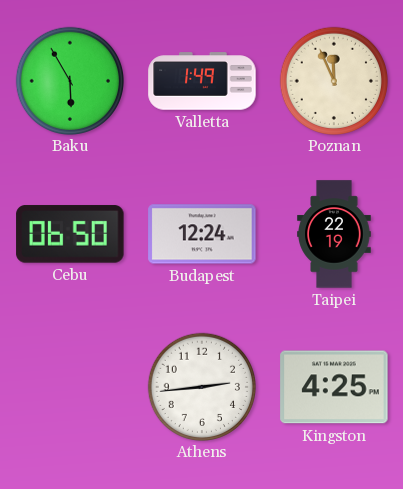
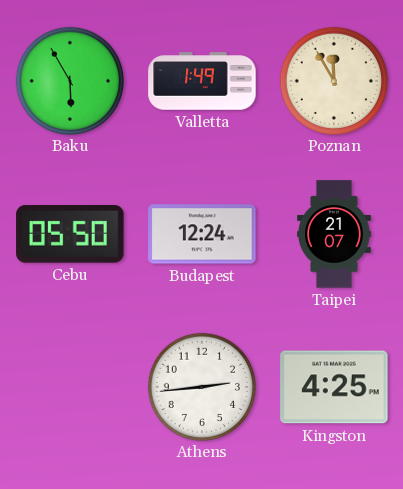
Poznan: 11:56 -> 11:55 (333, 80)
Cebu: 06:50 -> 05:50 (70, 234)
Taipei: 22:19 -> 21:07 (334, 234)
